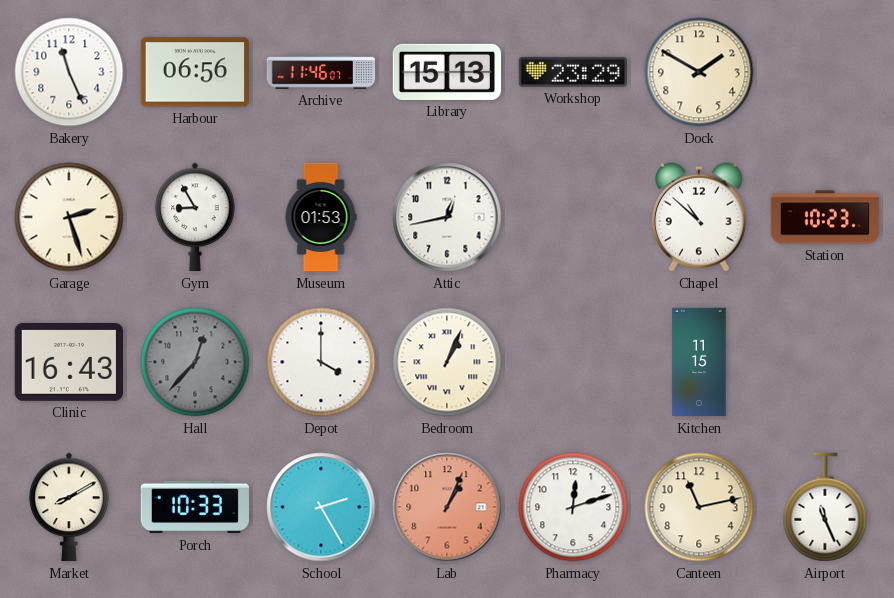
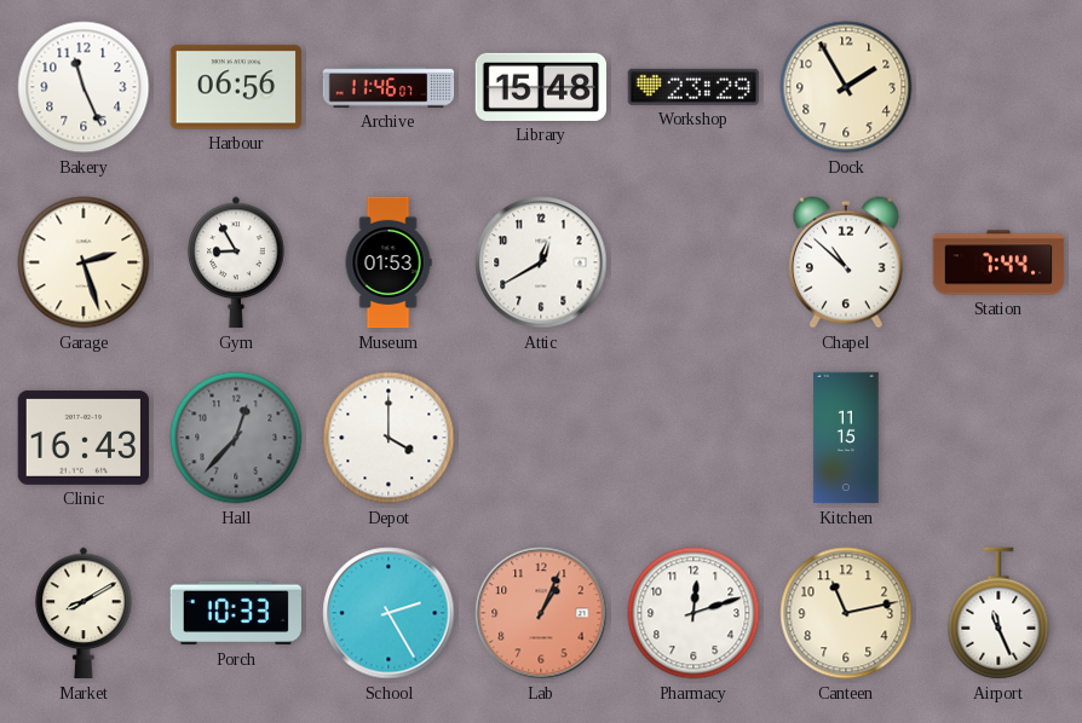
Library: 15:13 -> 15:48 (541, 87)
Dock: 1:50 -> 1:55 (846, 87)
Attic: 12:43 -> 12:40 (541, 262)
Station: 10:23 -> 7:44 (998, 262)
Bedroom: 1:04 -> none (447, 362)
